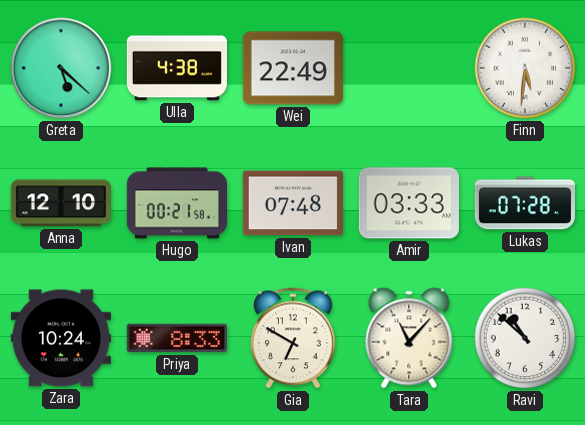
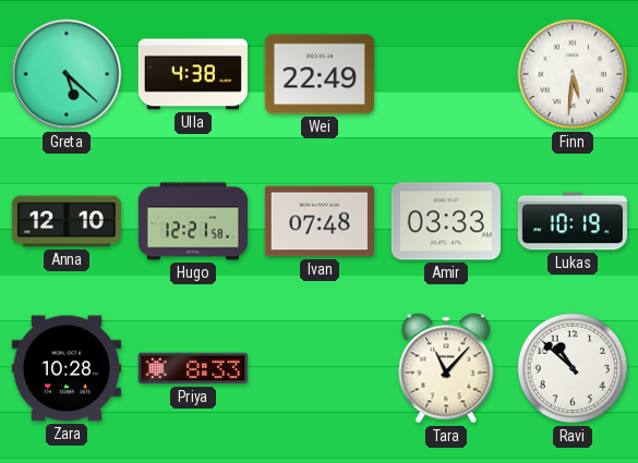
Hugo: 00:21 -> 12:21 (192, 221)
Lukas: 07:28 -> 10:19 (571, 221)
Zara: 10:24 -> 10:28 (67, 368)
Gia: 6:50 -> none (293, 338)
